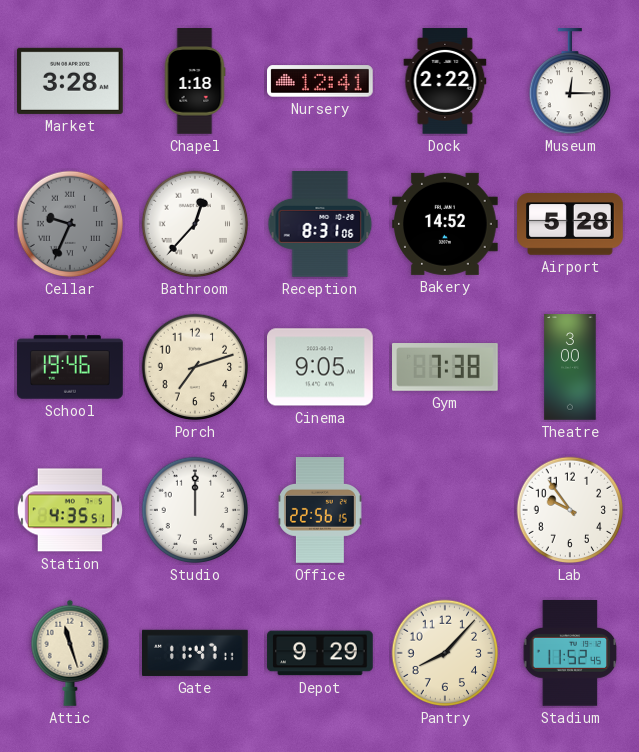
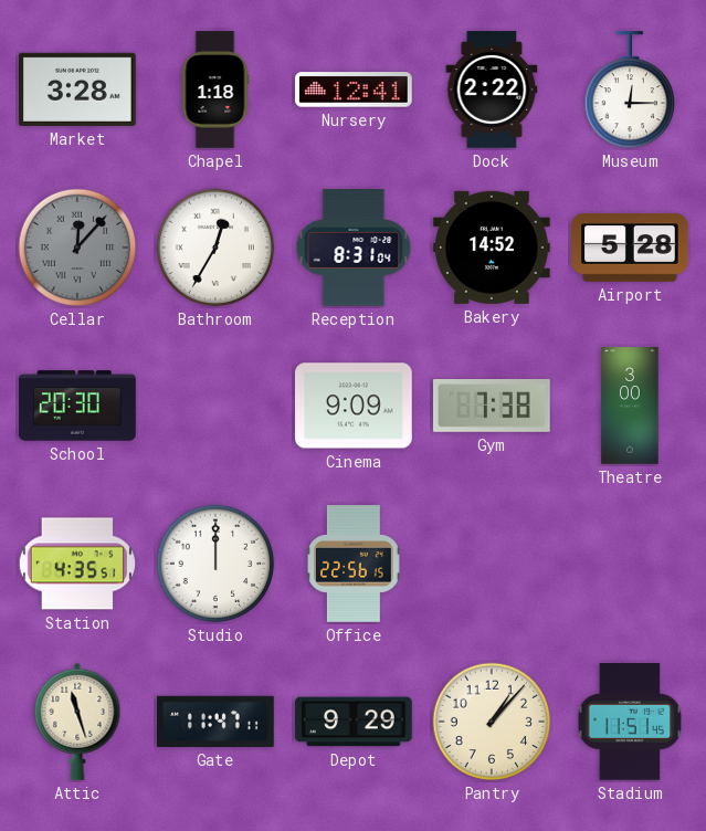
Cellar: 9:34 -> 12:07 (77, 248)
Bathroom: 12:37 -> 12:35 (215, 248)
Reception: 8:31:06 -> 8:31:04 (354, 248)
School: 19:46 -> 20:30 (77, 406)
Porch: 7:12 -> none (195, 367)
Cinema: 9:05 -> 9:09 (355, 406)
Lab: 9:54 -> none (570, 510)
Pantry: 8:07 -> 1:07 (492, 722)
Stadium: 11:52 -> 11:51 (630, 722)
